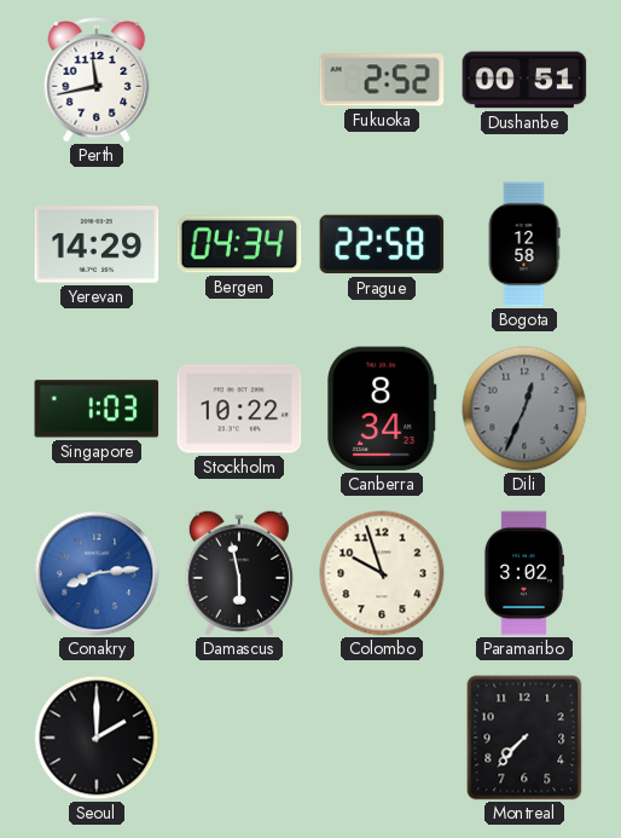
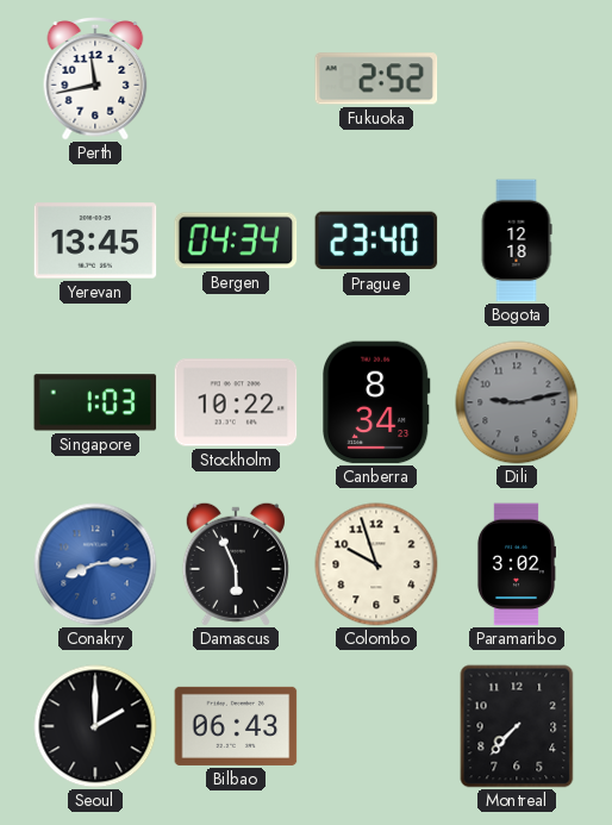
Dushanbe: 00:51 -> none (524, 80)
Yerevan: 14:29 -> 13:45 (95, 240)
Prague: 22:58 -> 23:40 (376, 240)
Bogota: 12:58 -> 12:18 (517, 240)
Dili: 12:34 -> 9:13 (517, 402)
Damascus: 5:58 -> 5:56 (236, 564)
Bilbao: none -> 06:43 (236, 726)
